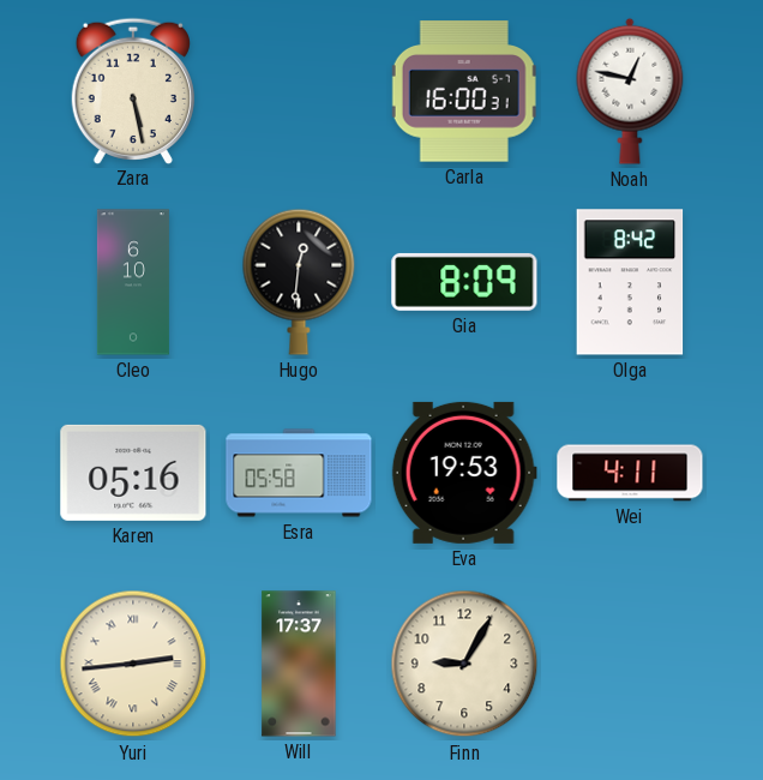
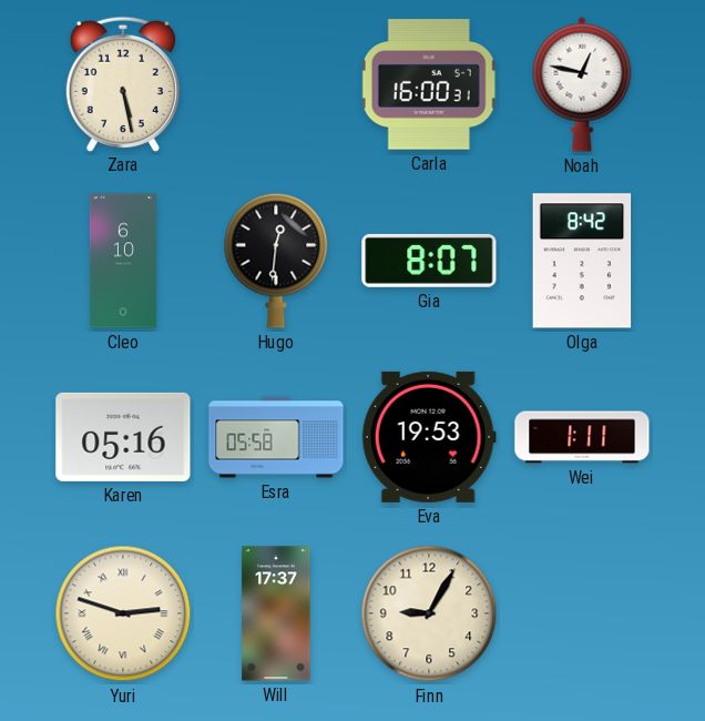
Gia: 8:09 -> 8:07 (429, 261)
Wei: 4:11 -> 1:11 (582, 437)
Yuri: 2:44 -> 2:48 (123, 613)
